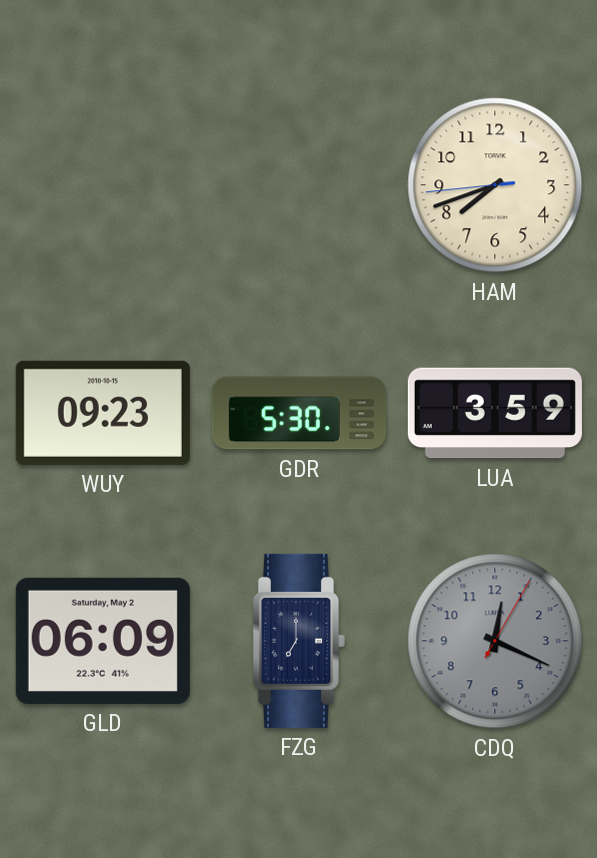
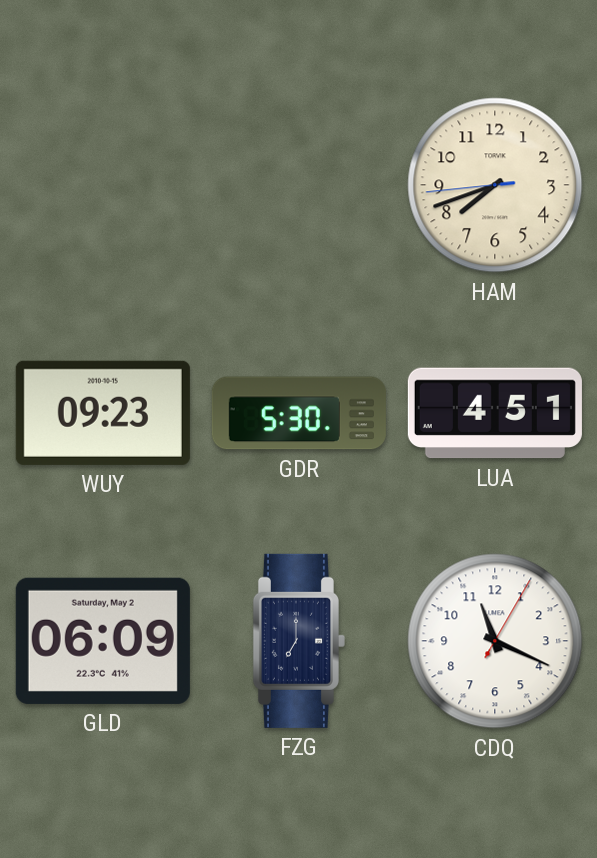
LUA: 3:59 -> 4:51 (495, 413)
CDQ: 12:19 -> 11:19 (495, 641)
CDQ dial: grey -> white (495, 641)
